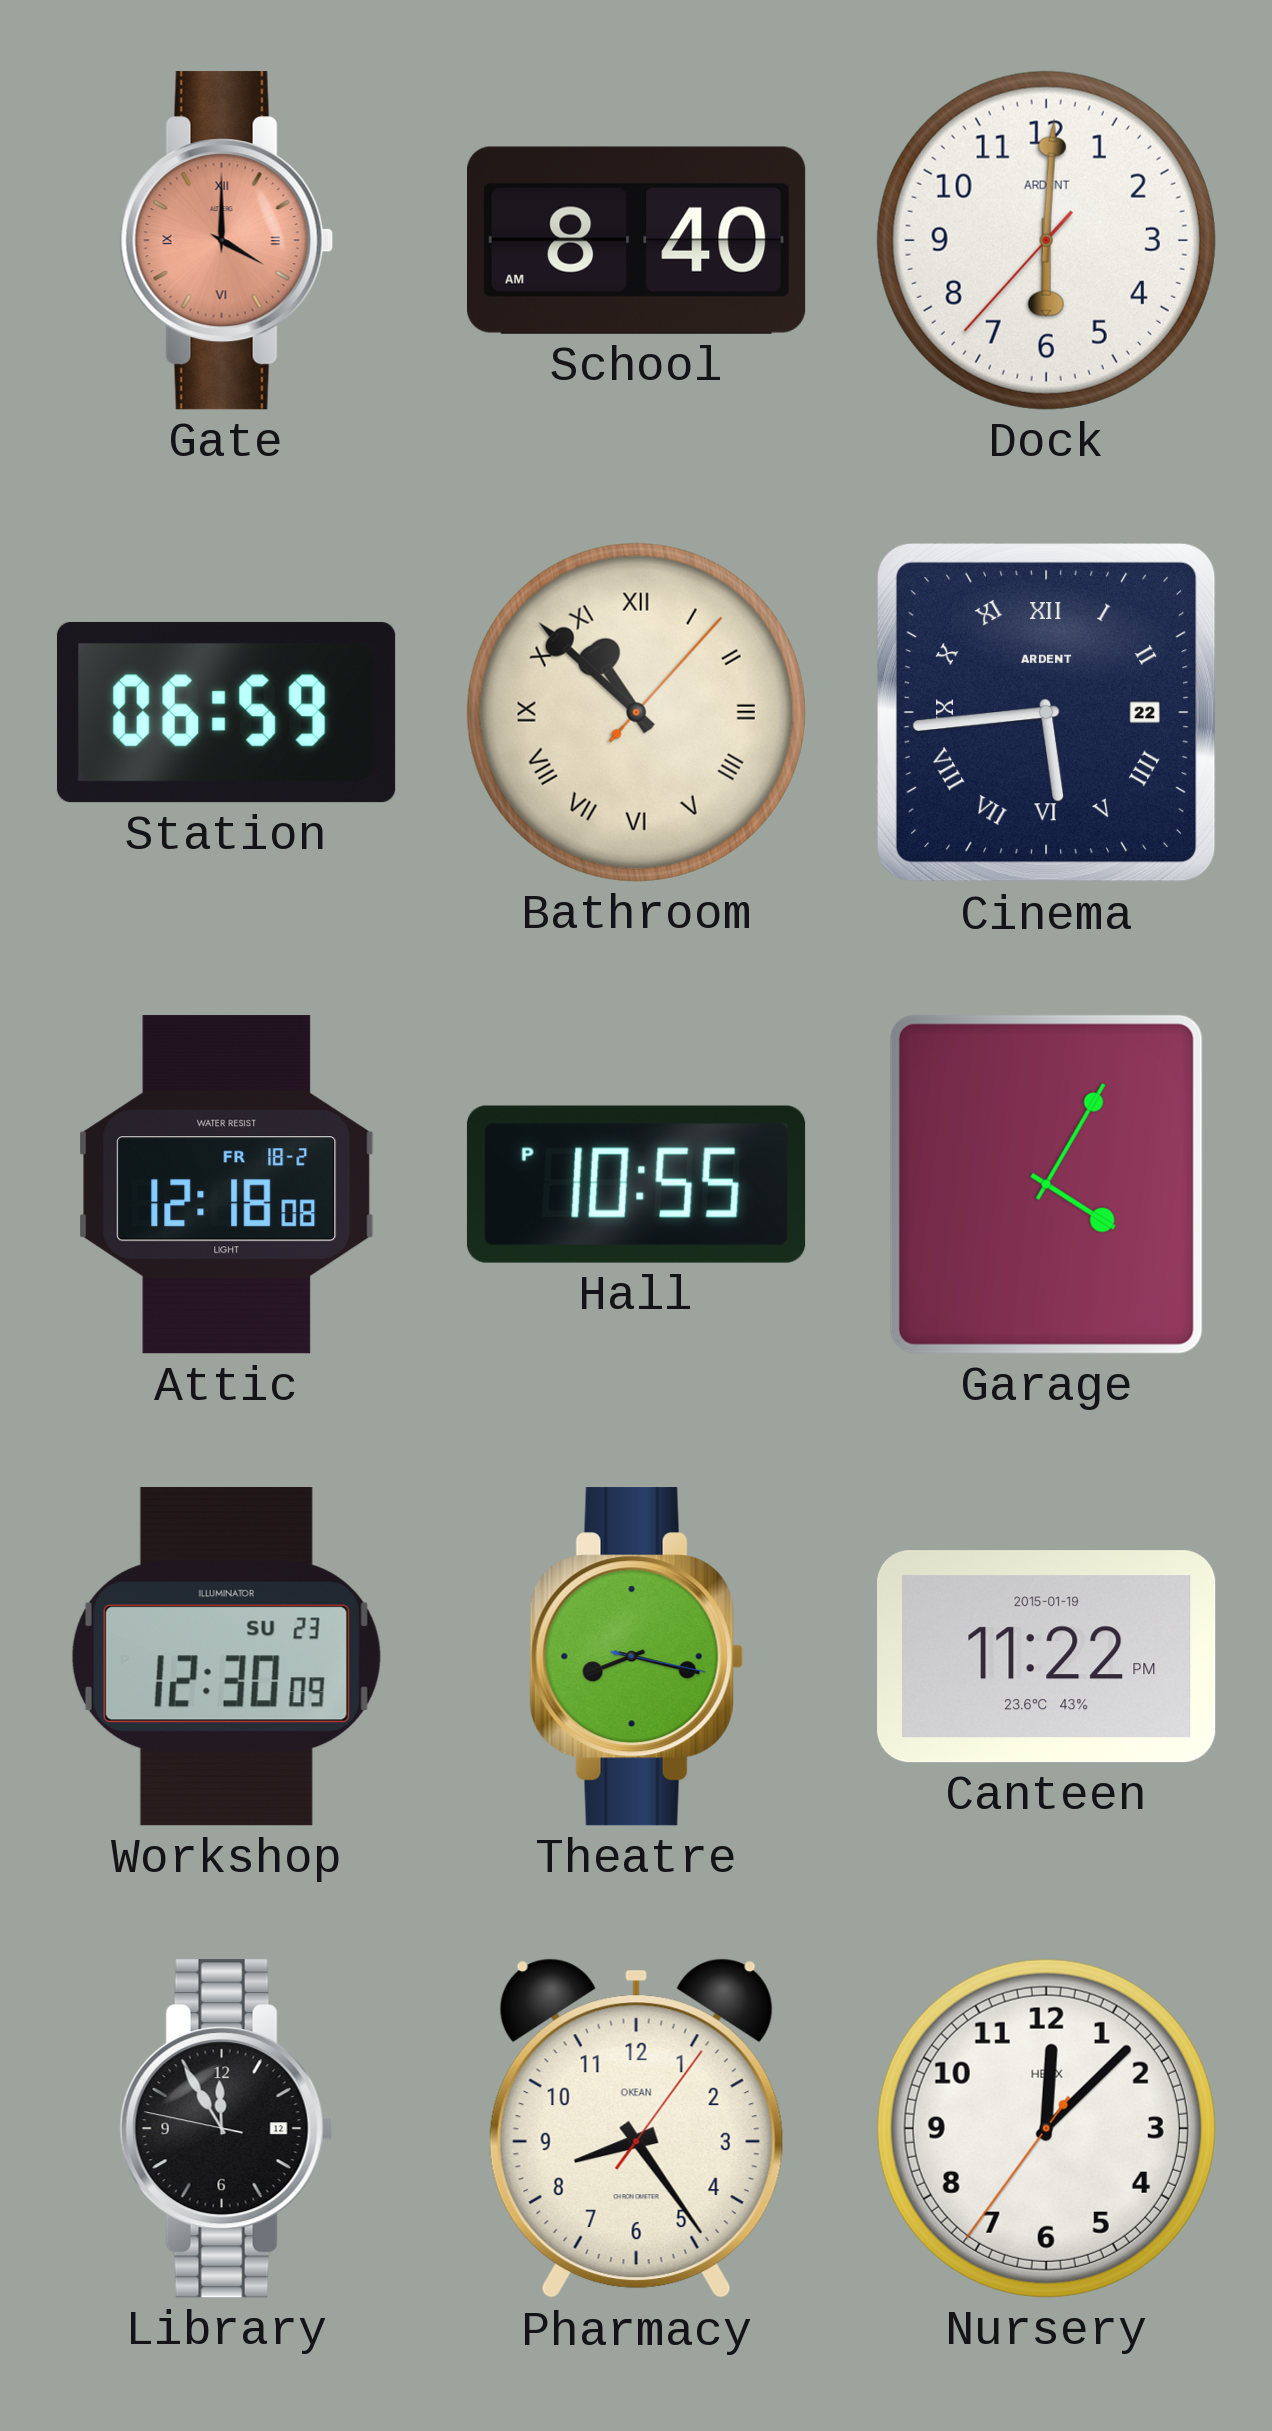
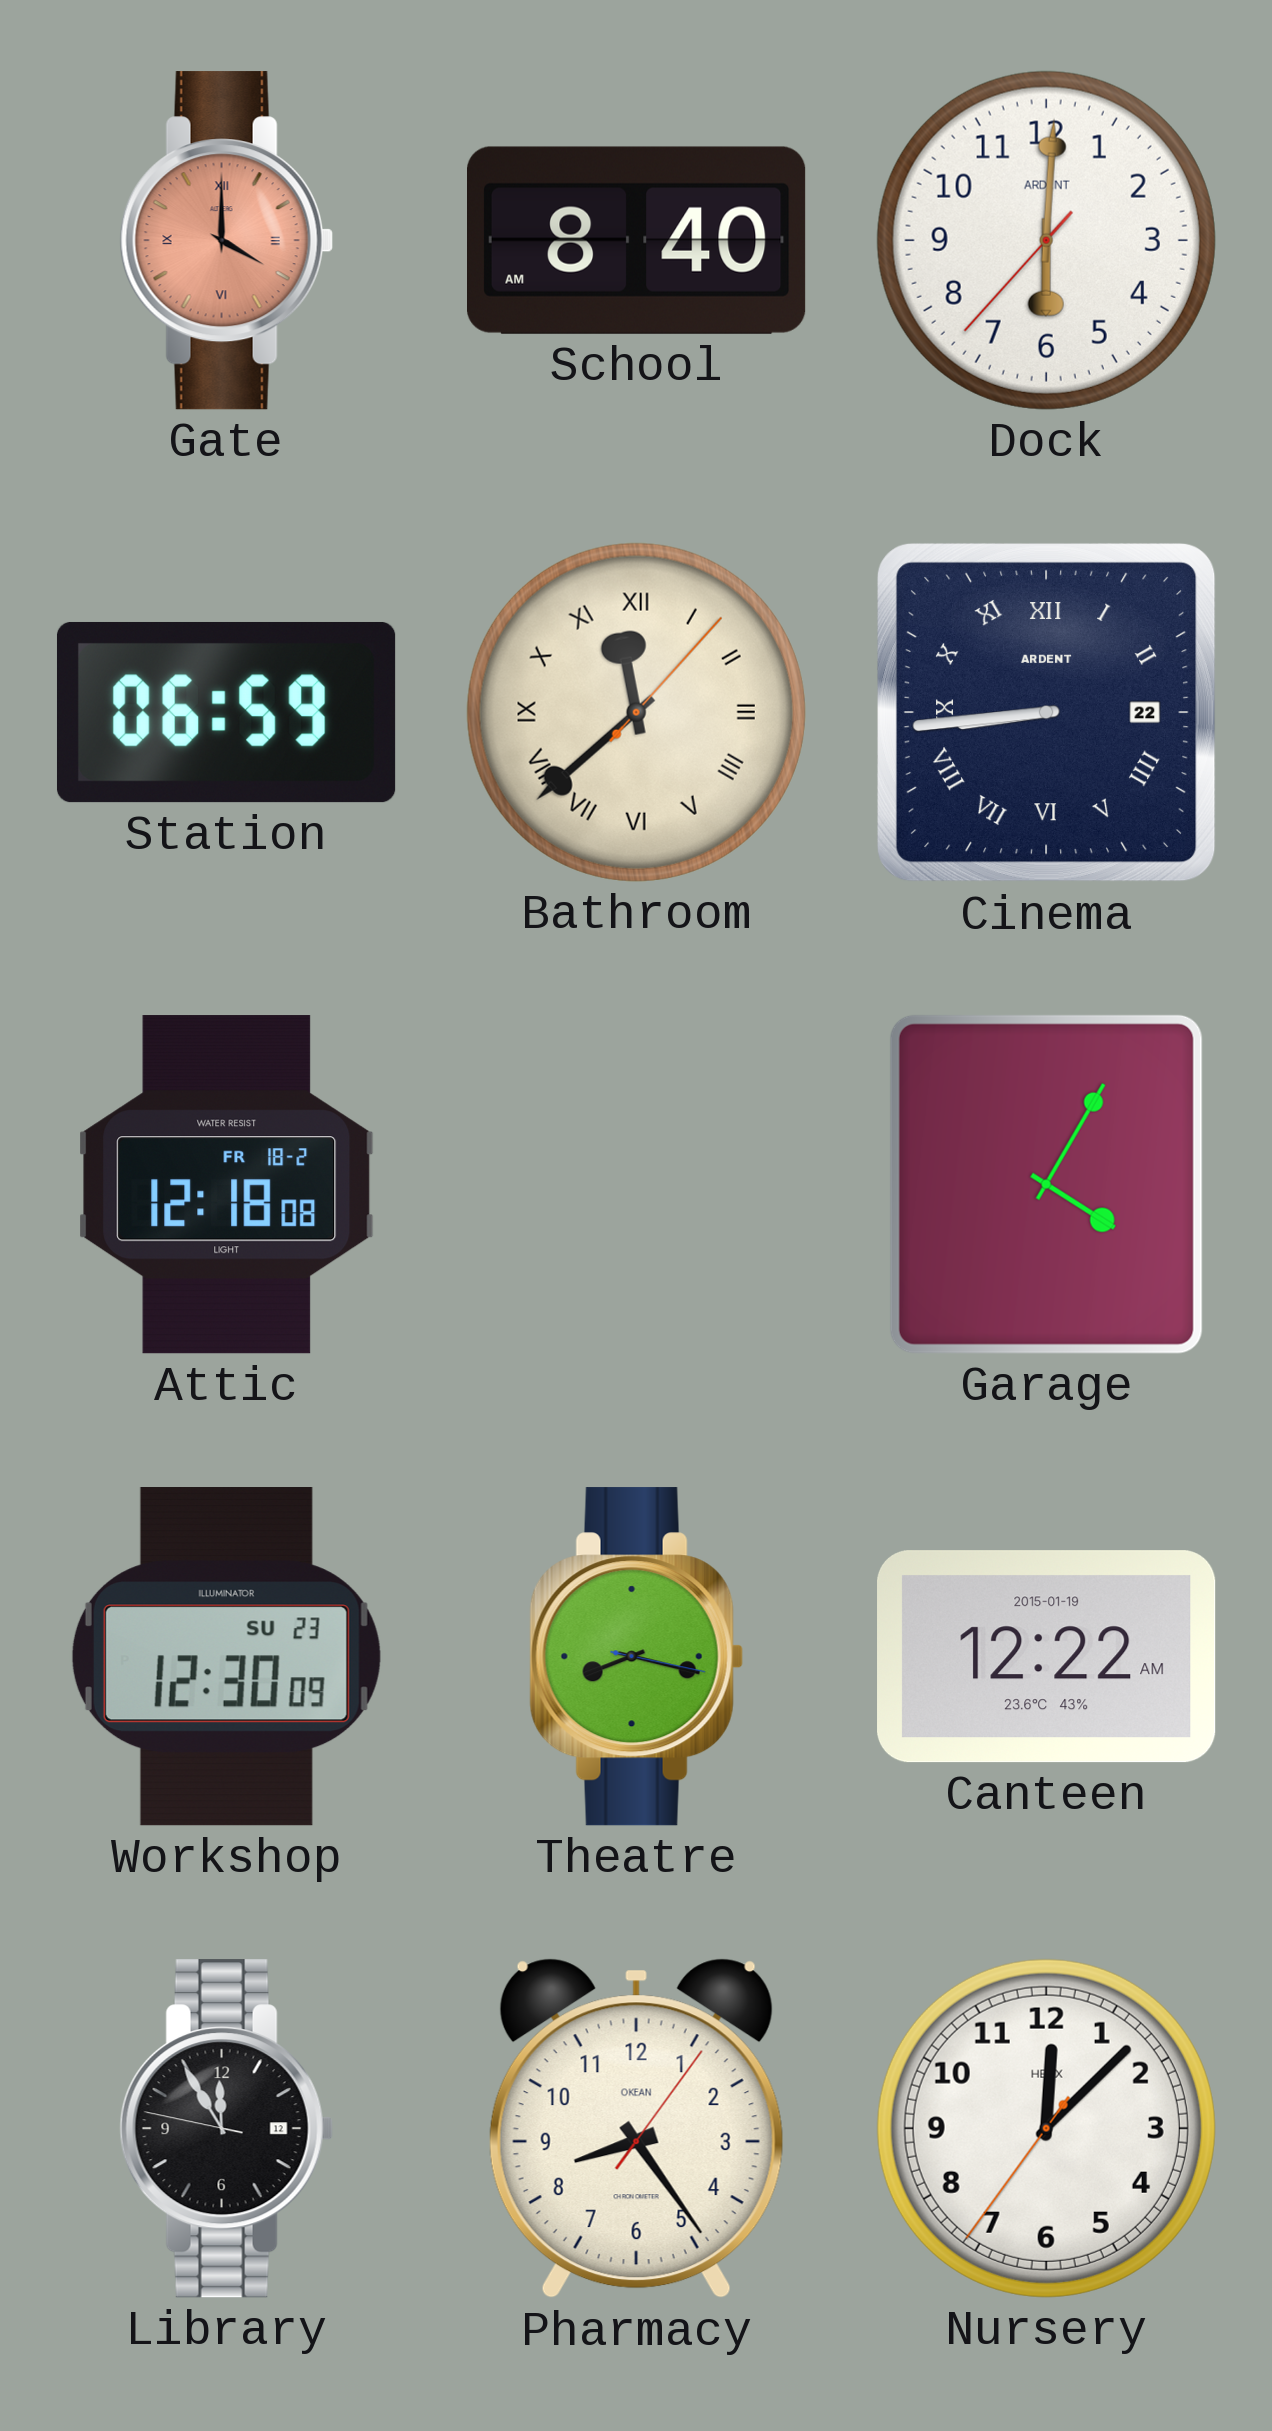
Bathroom: 10:52 -> 11:38 (636, 712)
Cinema: 5:44 -> 8:44 (1047, 713)
Hall: 10:55 -> none (636, 1184)
Canteen: 11:22 -> 12:22 (1047, 1657)
